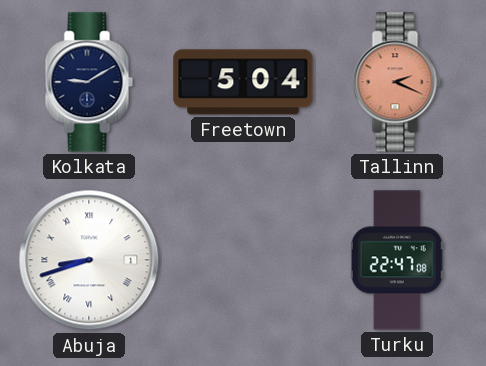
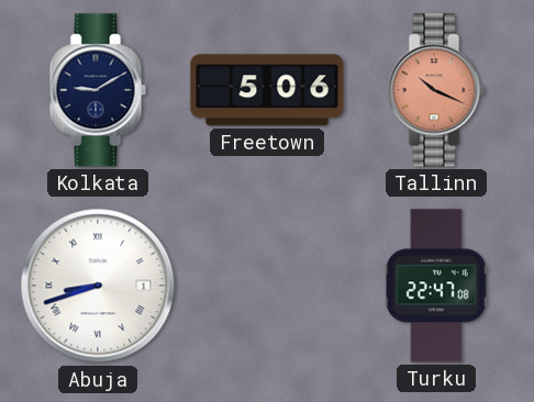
Freetown: 5:04 -> 5:06 (267, 90)
Tallinn: 2:19 -> 10:19 (436, 90)
